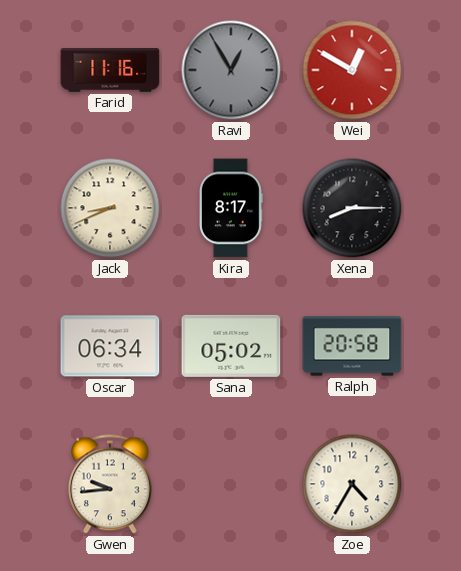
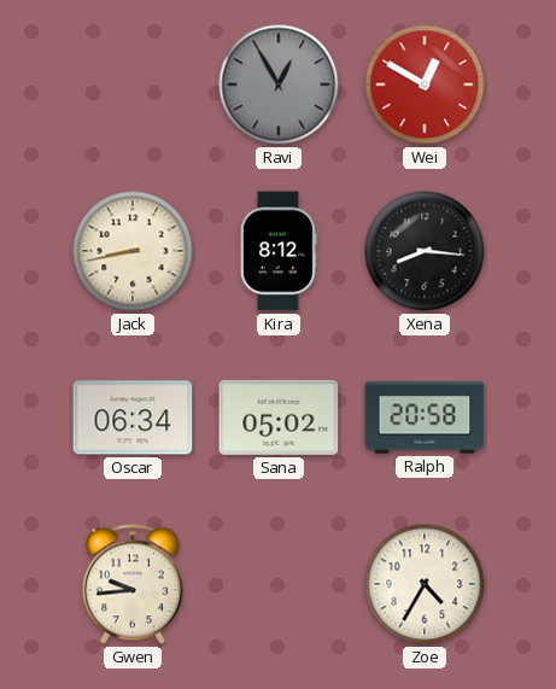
Farid: 11:16 -> none (110, 70)
Jack: 8:41 -> 8:43 (133, 251)
Kira: 8:17 -> 8:12 (279, 251)
Xena: 8:15 -> 8:16 (425, 251)
